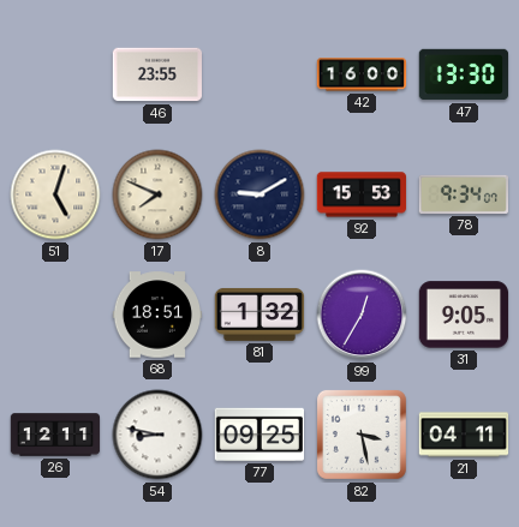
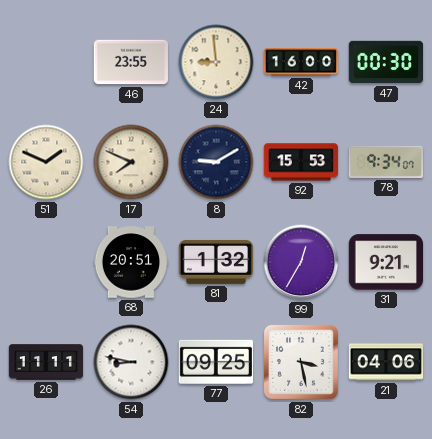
24: none -> 8:59 (216, 62)
47: 13:30 -> 00:30 (386, 62)
51: 5:03 -> 1:49 (46, 162)
68: 18:51 -> 20:51 (131, 262)
31: 9:05 -> 9:21 (386, 262)
26: 12:11 -> 11:11 (46, 362)
21: 04:11 -> 04:06 (386, 362)
